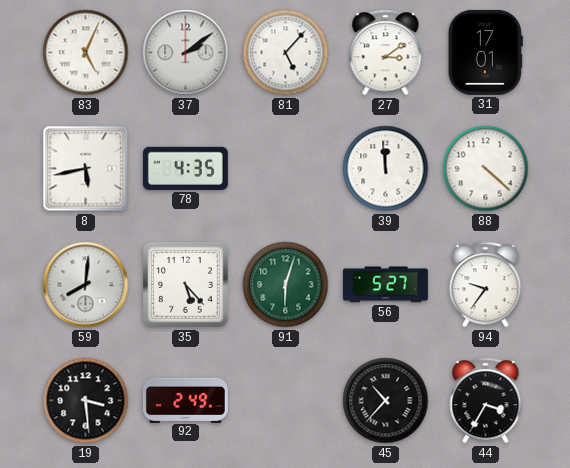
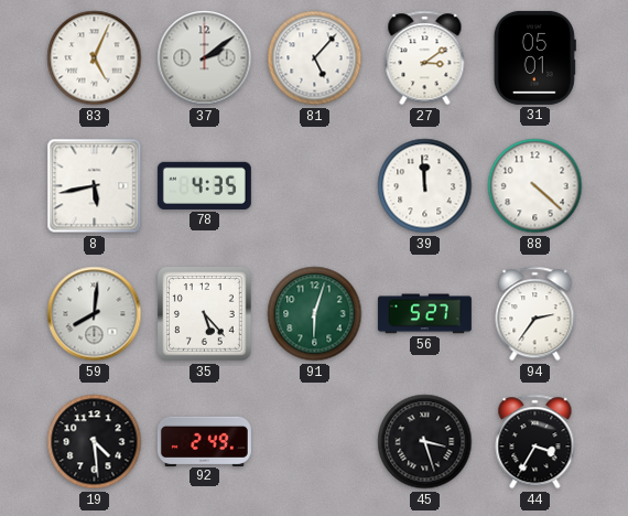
31: 17:01 -> 05:01 (534, 57)
94: 9:36 -> 2:36 (535, 314)
19: 3:29 -> 4:29 (95, 442)
45: 10:37 -> 3:27 (425, 442)
